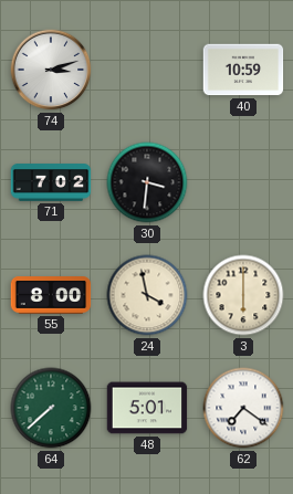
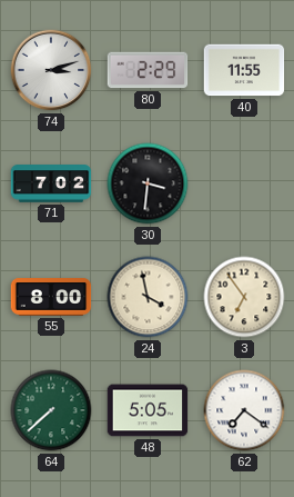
80: none -> 2:29 (148, 70)
40: 10:59 -> 11:55 (244, 70)
3: 6:00 -> 6:54 (244, 297)
48: 5:01 -> 5:05 (148, 410)
